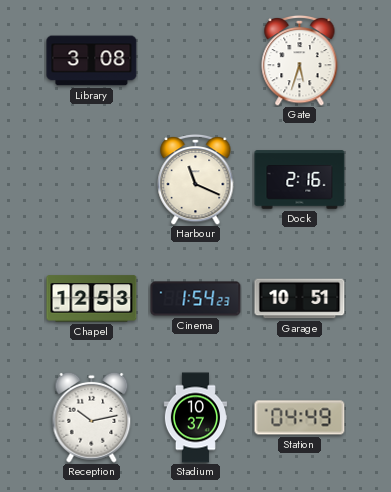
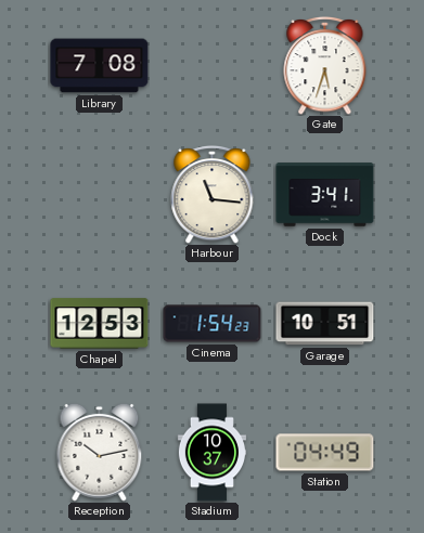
Library: 3:08 -> 7:08 (100, 66)
Harbour: 11:19 -> 11:16 (213, 194)
Dock: 2:16 -> 3:41 (325, 195)
